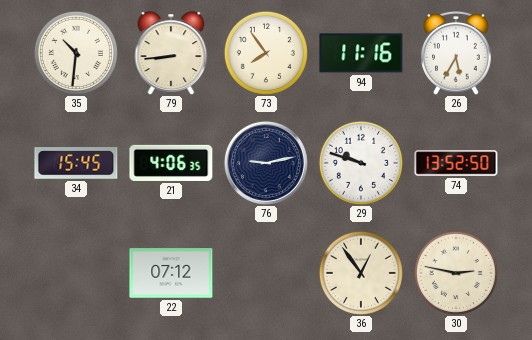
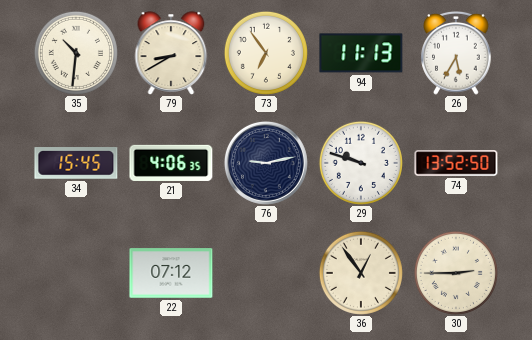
79: 8:44 -> 8:40 (171, 53)
73: 7:54 -> 6:54 (266, 53)
94: 11:16 -> 11:13 (361, 53)
30: 2:47 -> 2:45 (456, 273)
